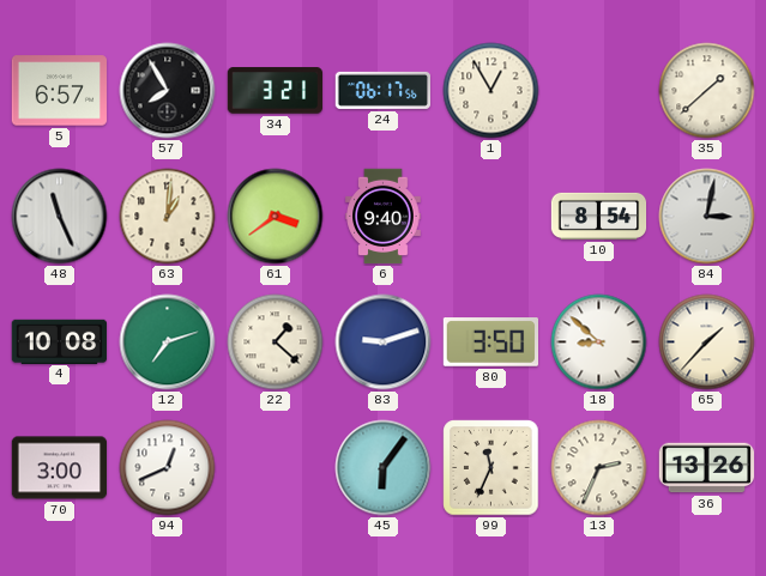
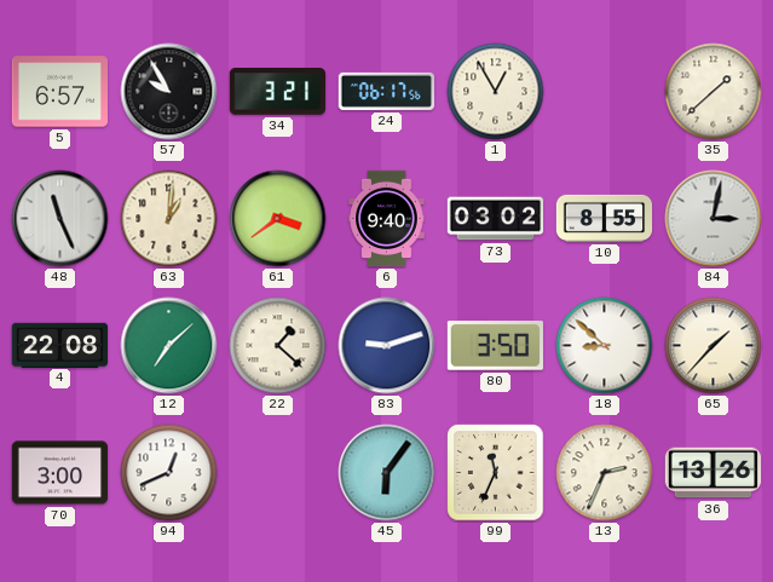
57: 7:55 -> 9:55 (169, 92)
73: none -> 03:02 (496, 219)
10: 8:54 -> 8:55 (605, 218)
4: 10:08 -> 22:08 (60, 345)
12: 7:12 -> 7:08 (169, 346)
